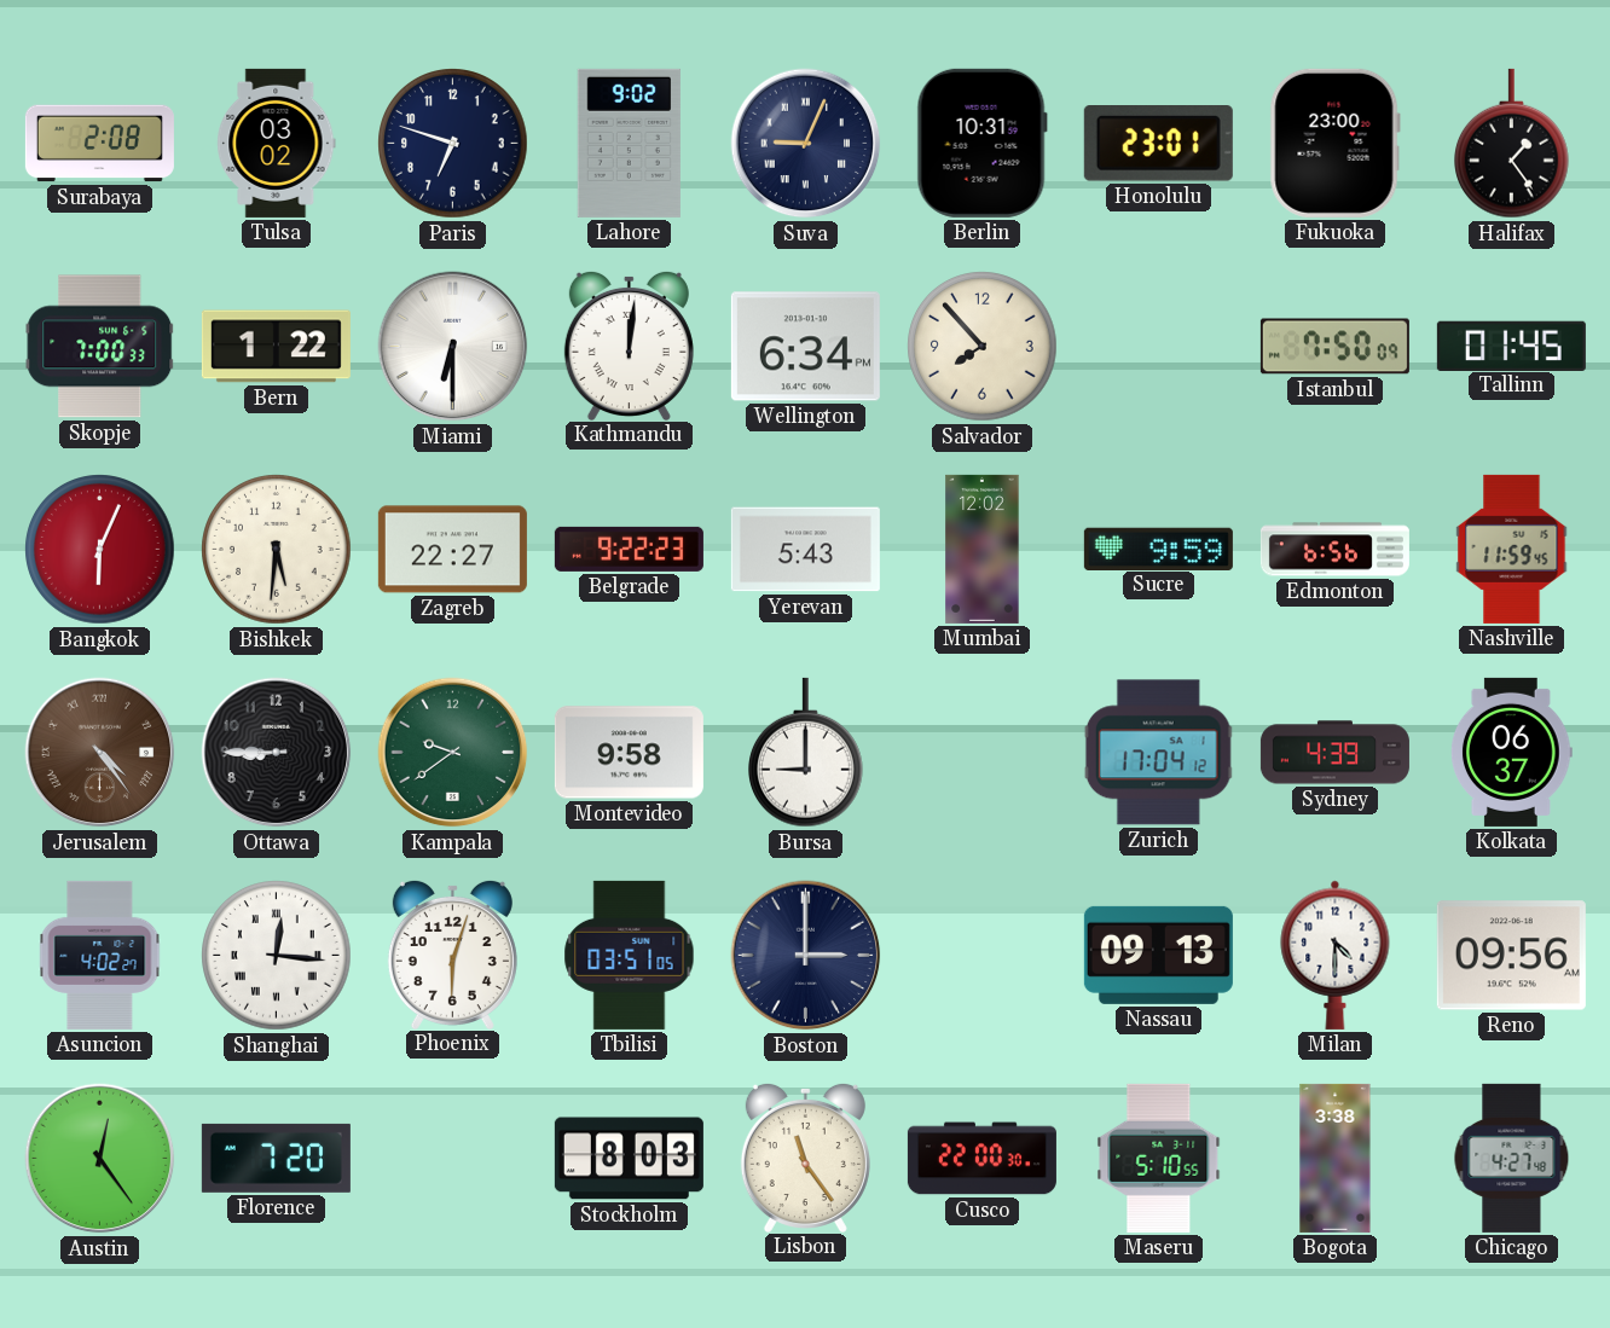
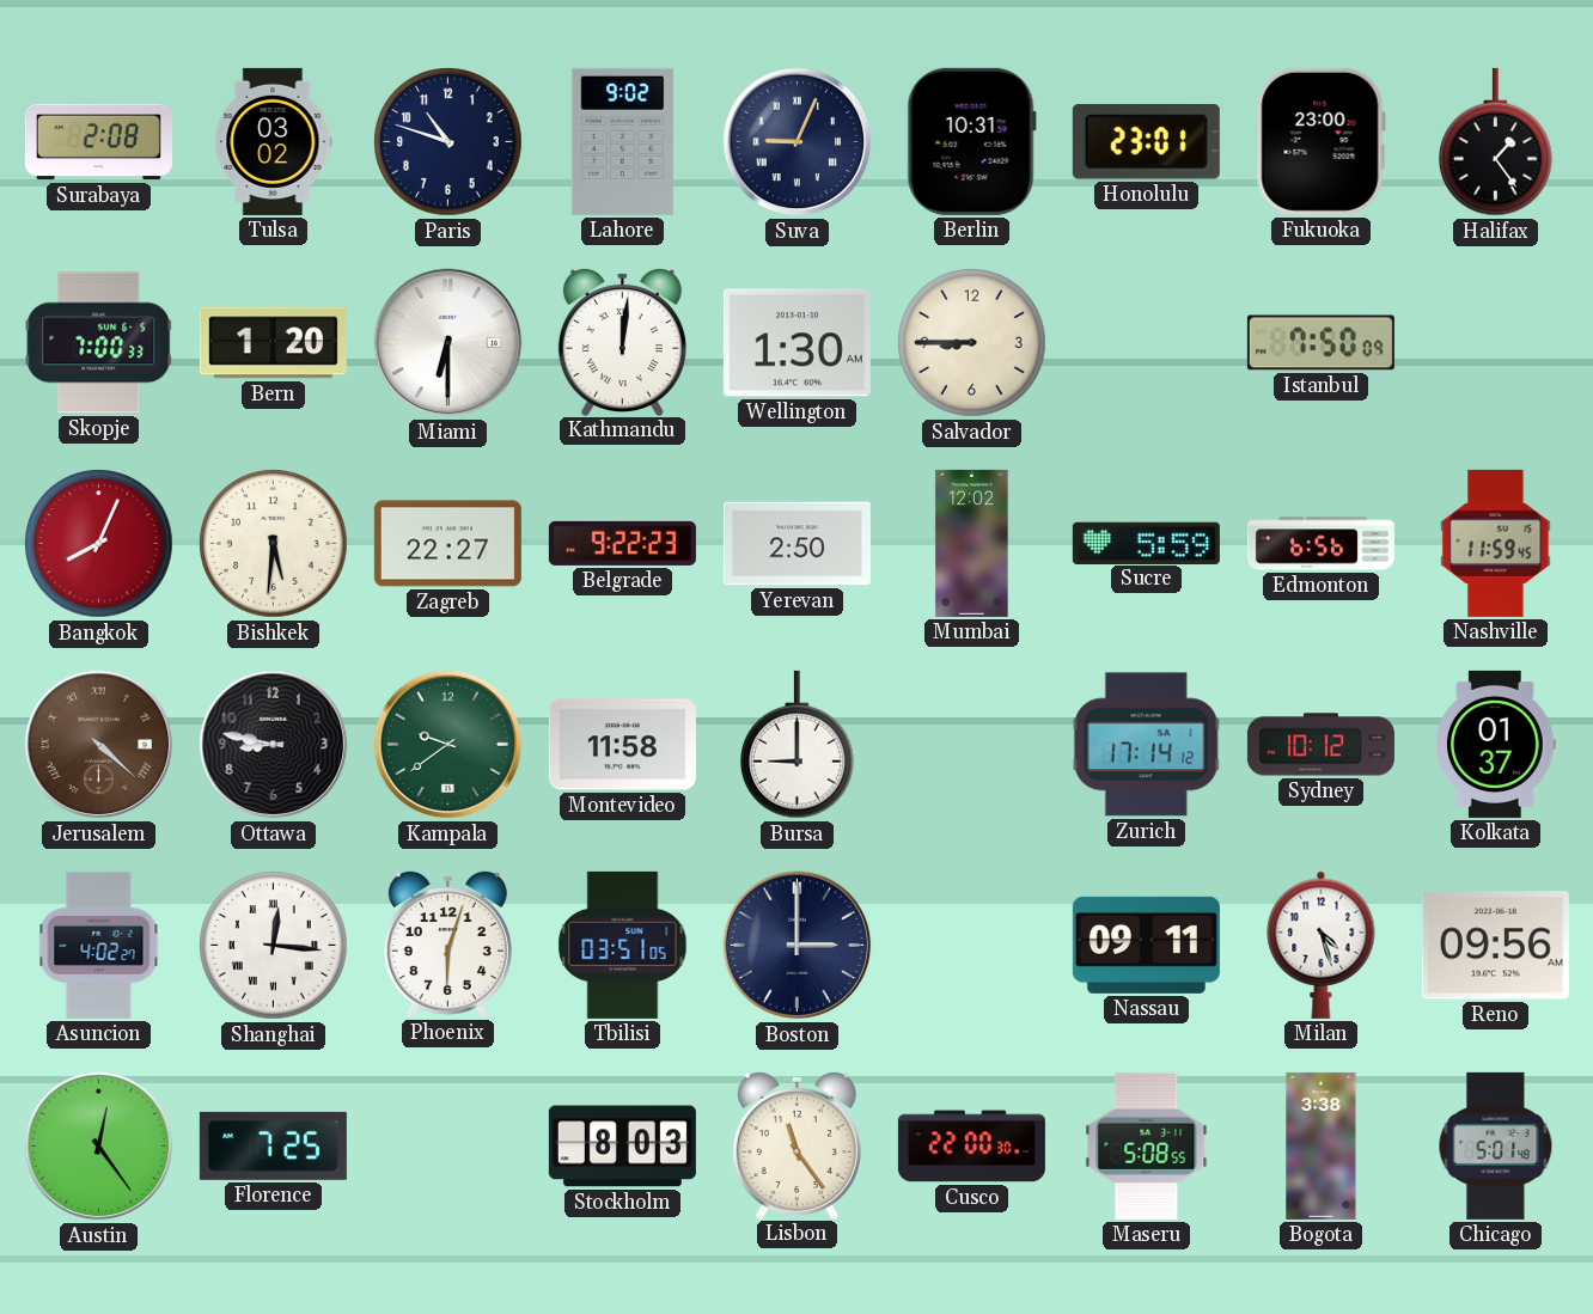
Paris: 6:48 -> 10:48 (448, 142)
Bern: 1:22 -> 1:20 (273, 343)
Wellington: 6:34 -> 1:30 (797, 343)
Salvador: 7:53 -> 8:45 (972, 343)
Tallinn: 01:45 -> none (1511, 346)
Bangkok: 6:04 -> 8:04 (99, 544)
Yerevan: 5:43 -> 2:50 (797, 544)
Sucre: 9:59 -> 5:59 (1146, 543)
Jerusalem: 4:24 -> 4:22 (99, 745)
Ottawa: 8:45 -> 8:47 (274, 745)
Montevideo: 9:58 -> 11:58 (622, 745)
Zurich: 17:04 -> 17:14 (1146, 745)
Sydney: 4:39 -> 10:12 (1320, 745)
Kolkata: 06:37 -> 01:37 (1496, 744)
Nassau: 09:13 -> 09:11 (1146, 945)
Milan: 4:30 -> 4:27 (1322, 945)
Florence: 7:20 -> 7:25 (273, 1145)
Maseru: 5:10 -> 5:08 (1147, 1145)
Chicago: 4:27 -> 5:01 (1496, 1145)
